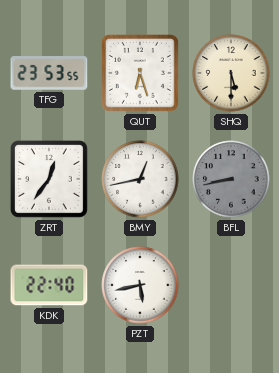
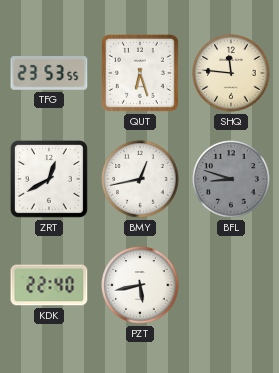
SHQ: 5:30 -> 11:46 (231, 73)
ZRT: 12:36 -> 12:40 (49, 179)
BFL: 8:43 -> 8:48 (231, 179)
